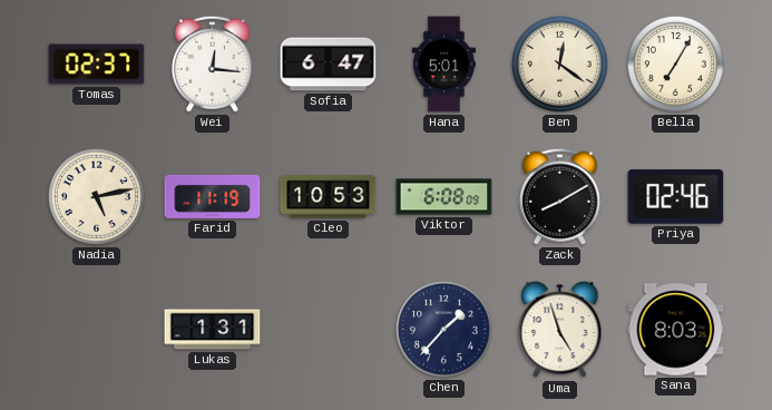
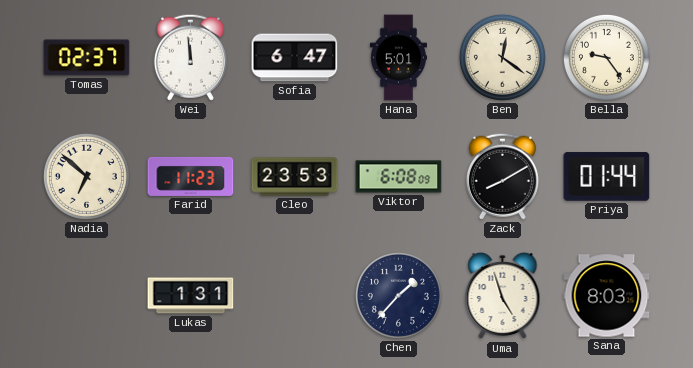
Wei: 12:16 -> 11:59 (190, 57)
Bella: 7:05 -> 9:24 (606, 57)
Nadia: 5:13 -> 6:52 (86, 176)
Farid: 11:19 -> 11:23 (191, 176)
Cleo: 10:53 -> 23:53 (295, 177)
Priya: 02:46 -> 01:44 (607, 177)
